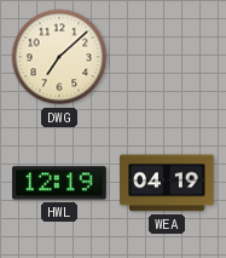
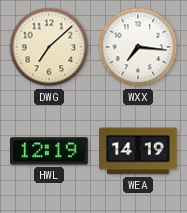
WXX: none -> 7:16 (138, 47)
WEA: 04:19 -> 14:19 (138, 151)
